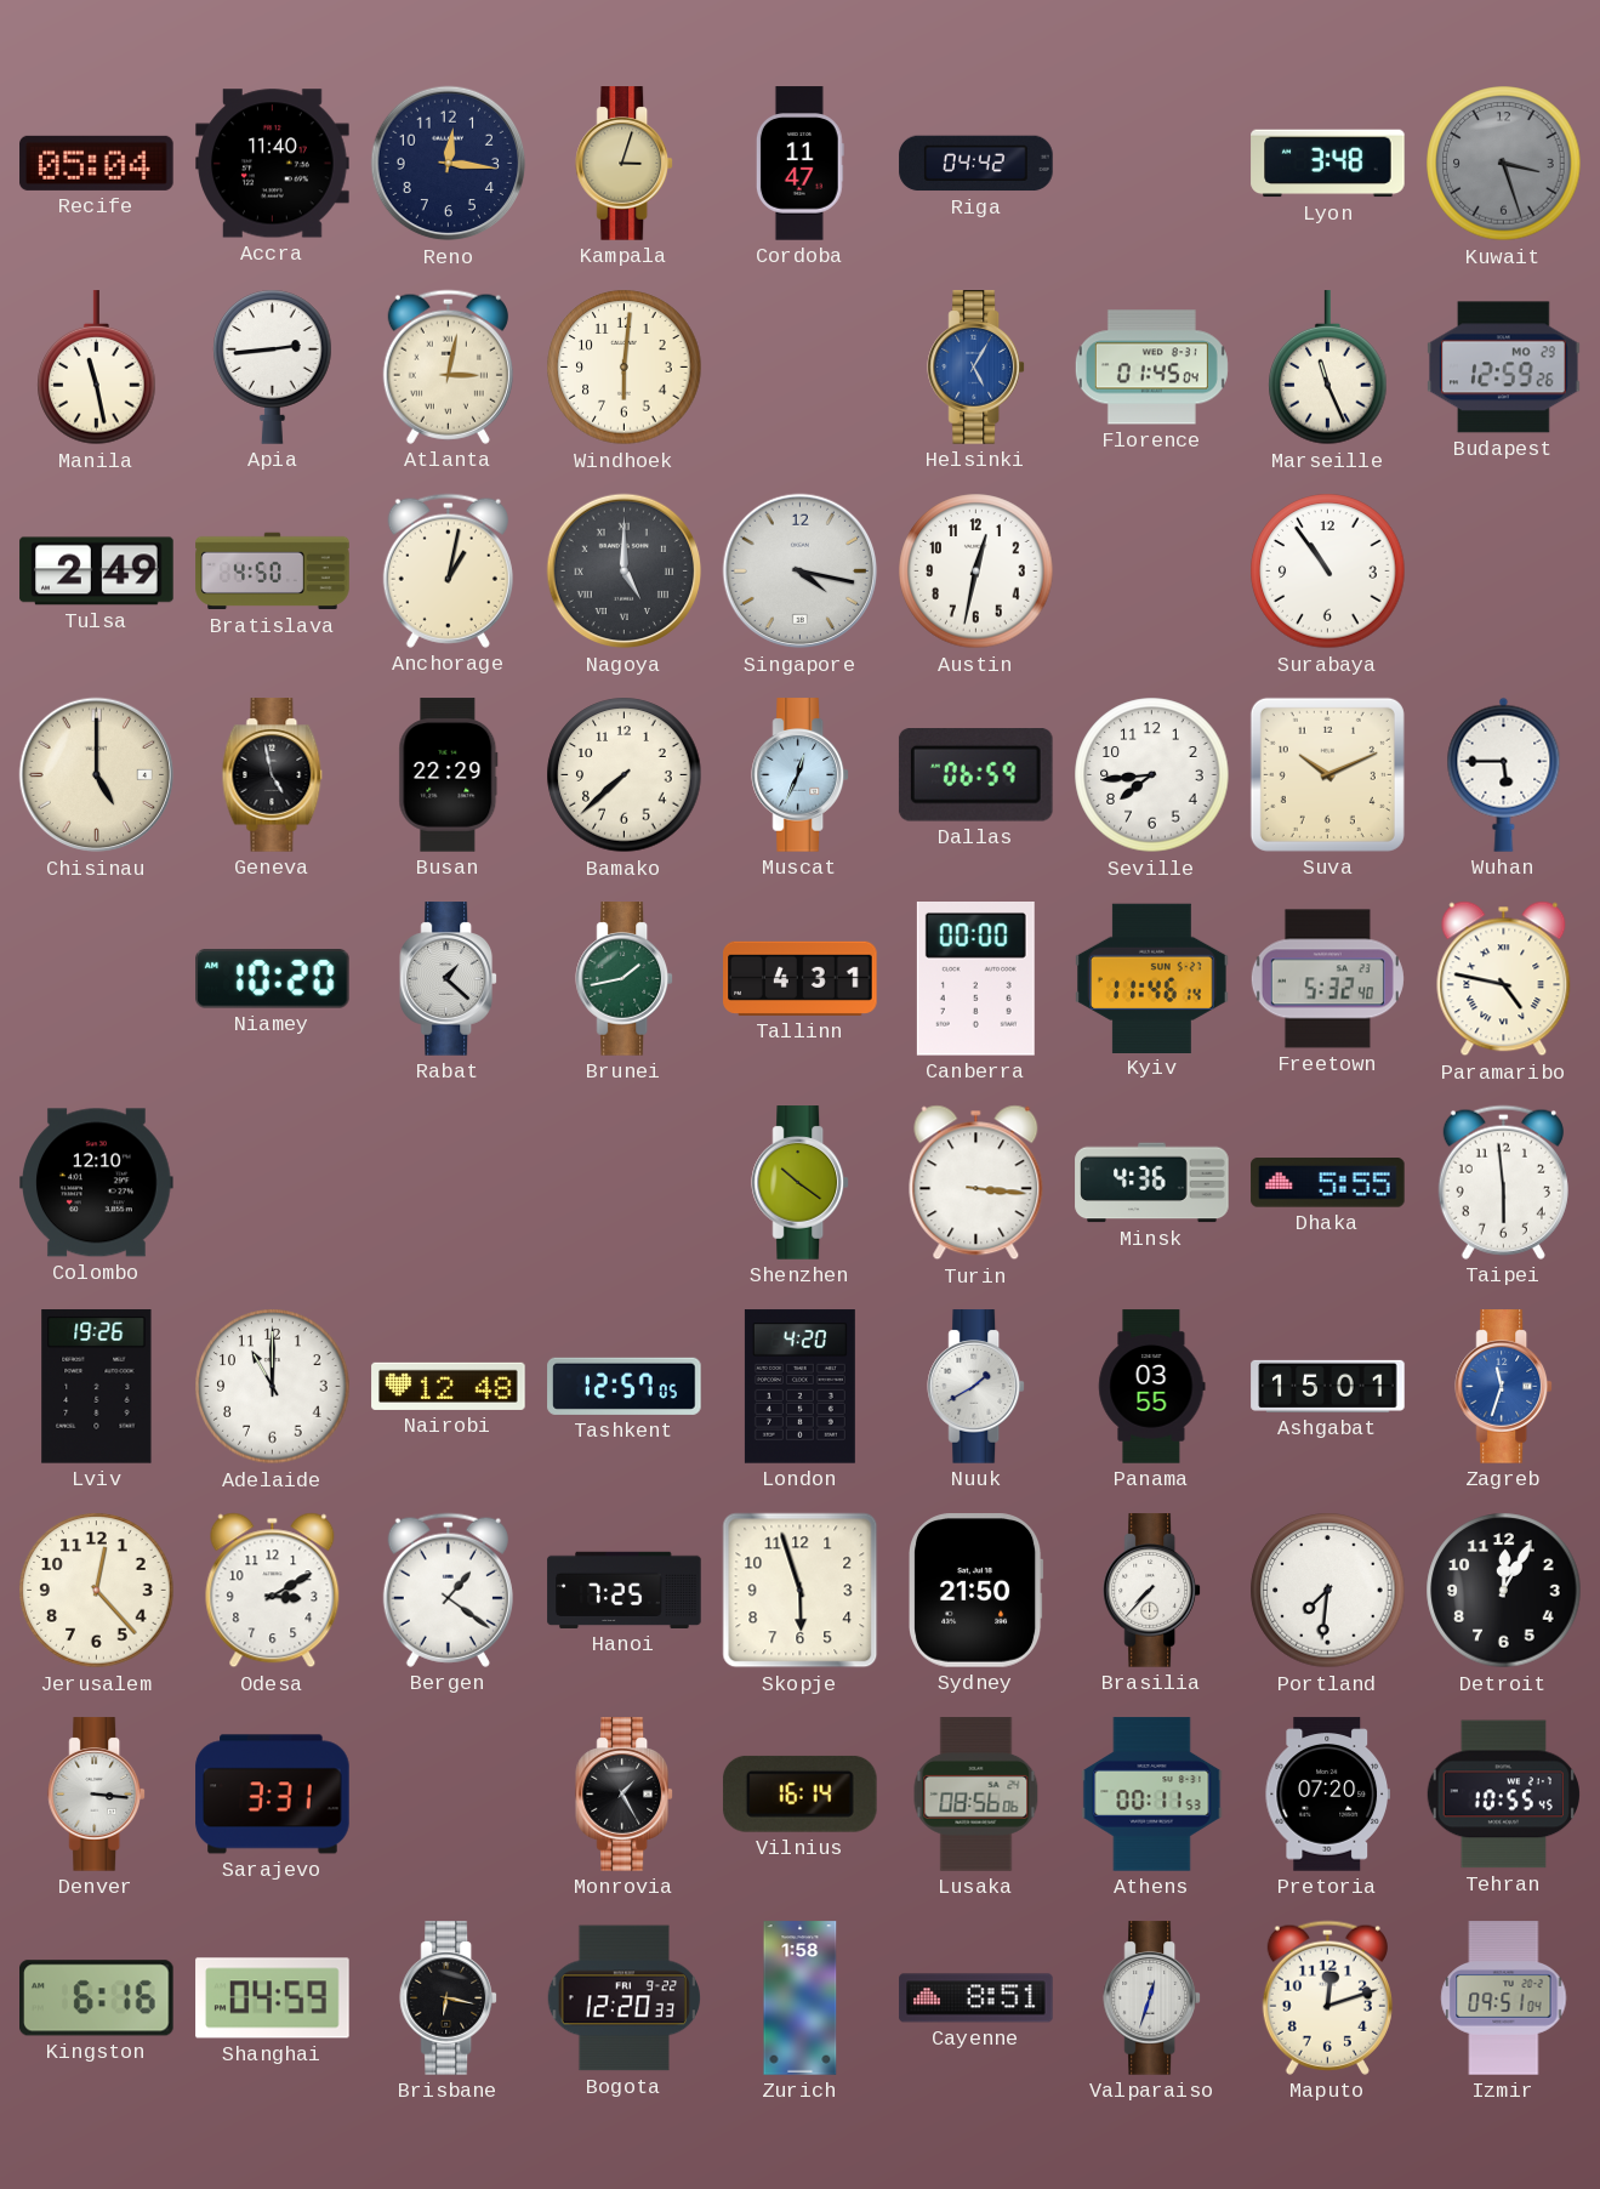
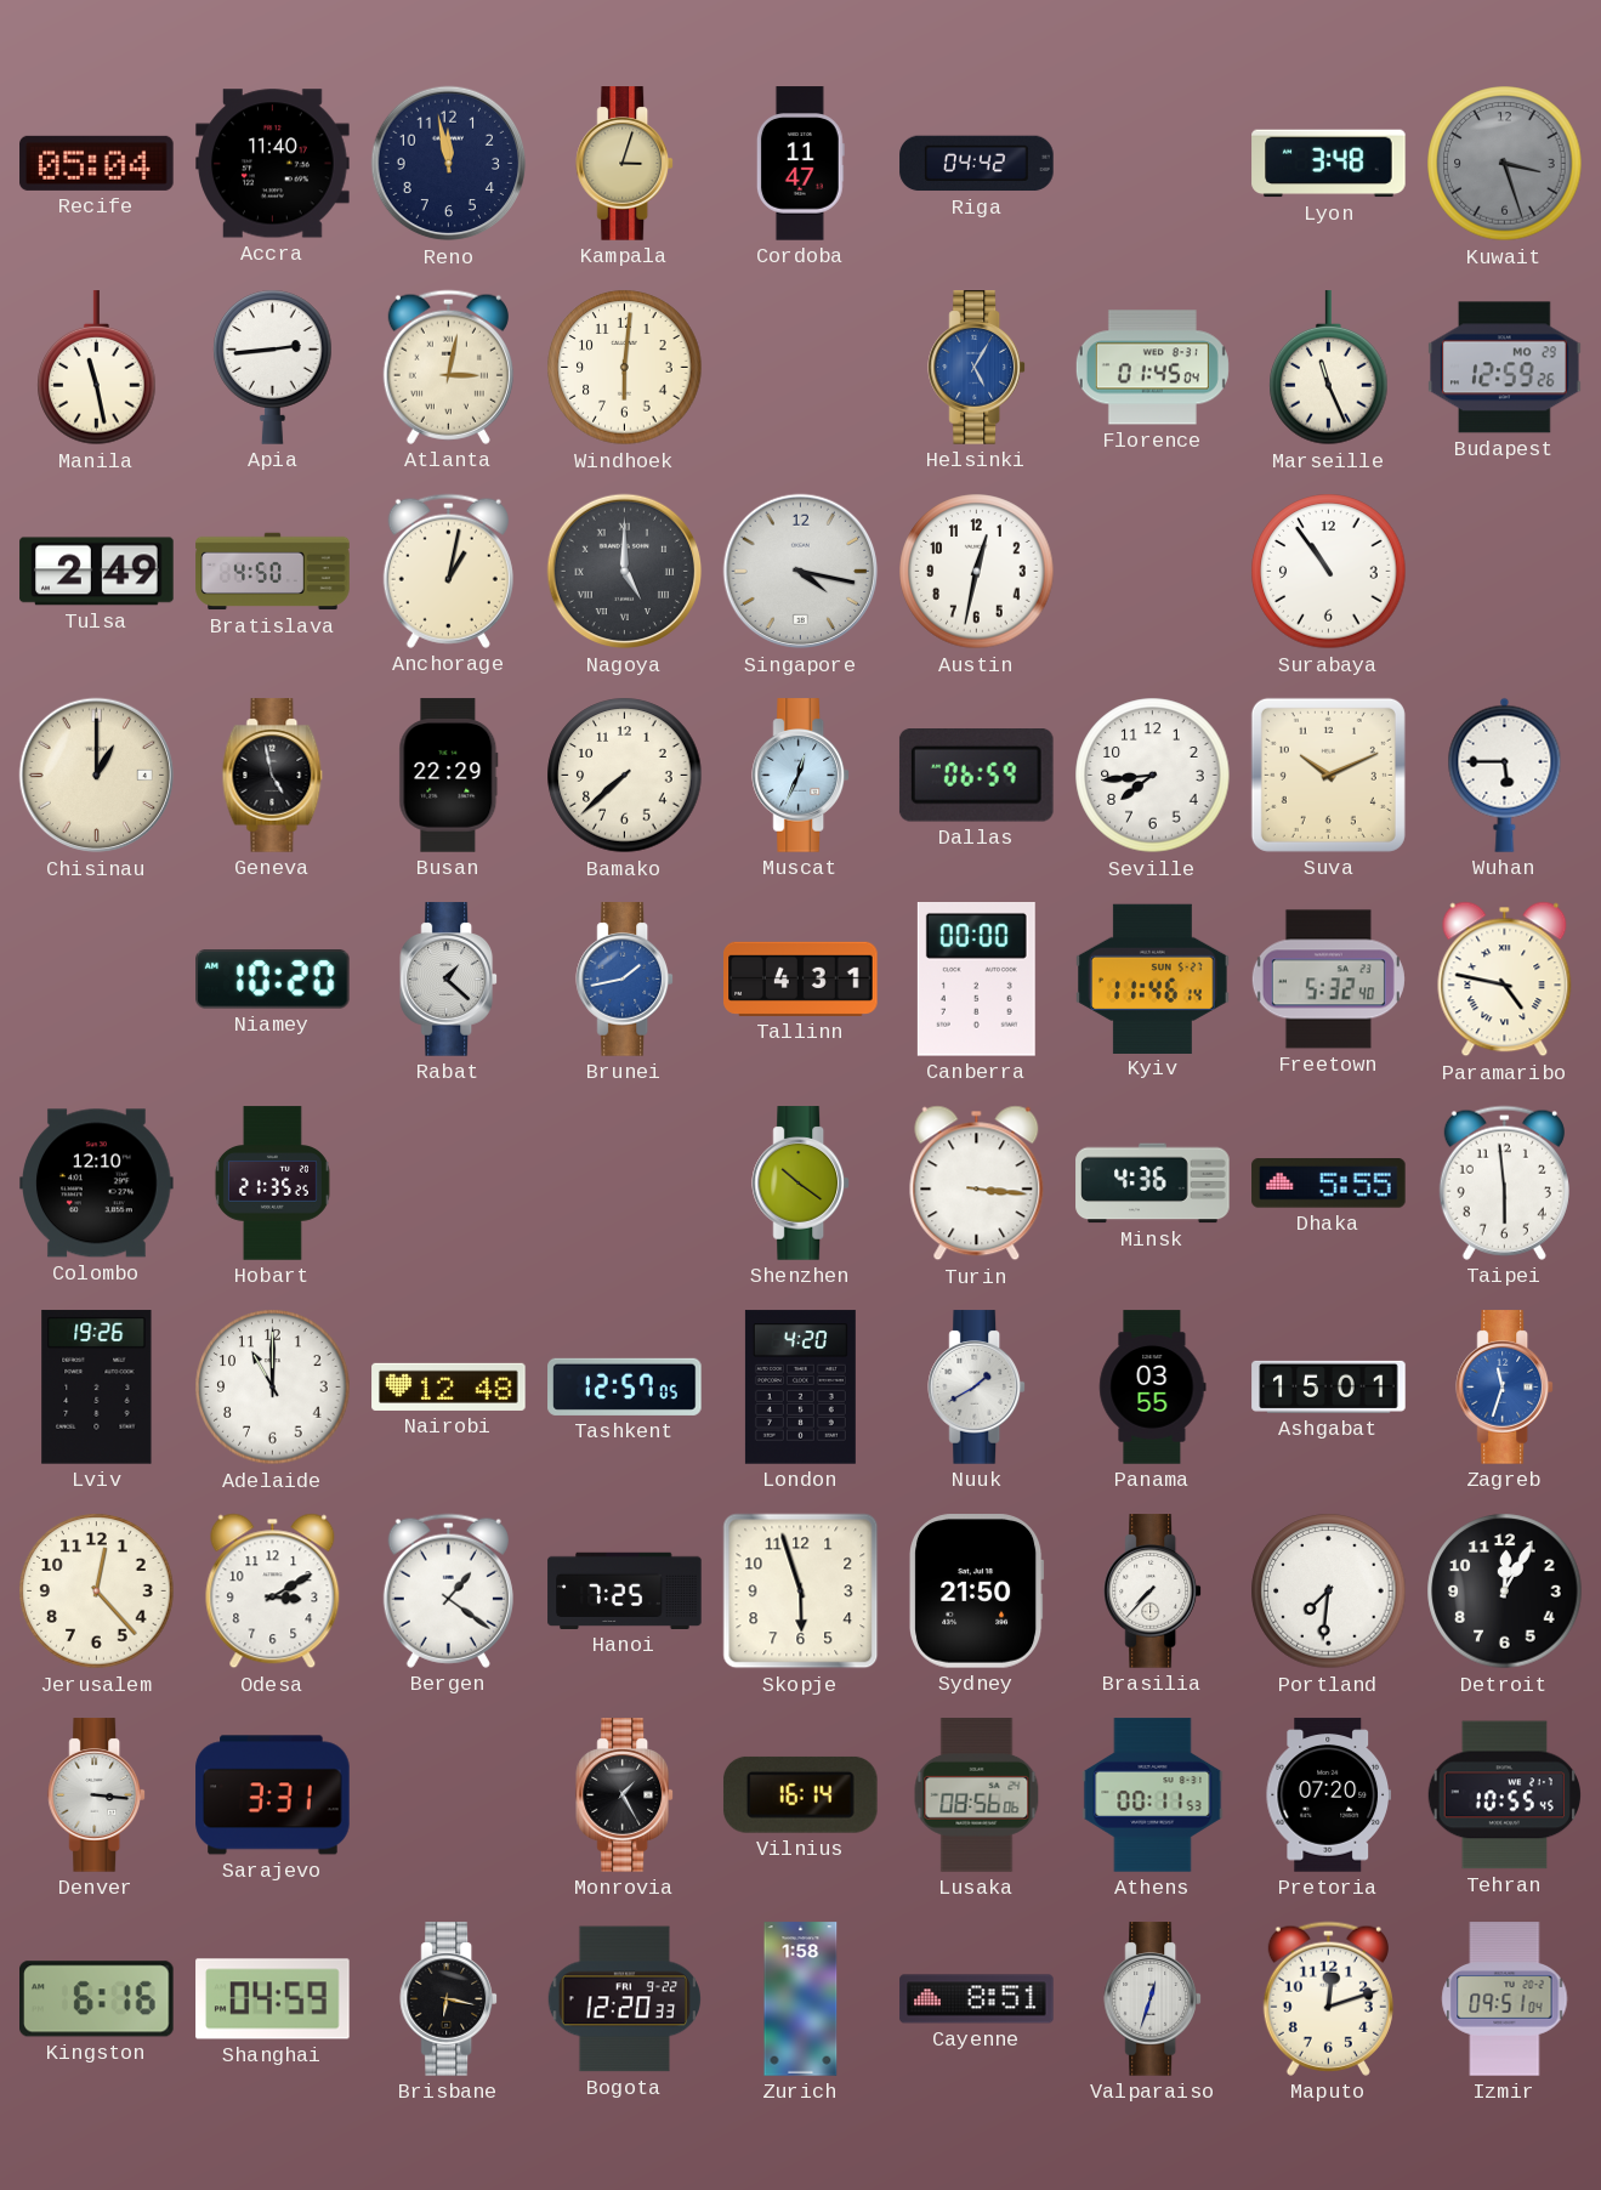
Reno: 12:16 -> 11:58 (449, 164)
Chisinau: 5:00 -> 1:00 (97, 776)
Brunei dial: green -> blue (625, 980)
Hobart: none -> 21:35 (272, 1184)
